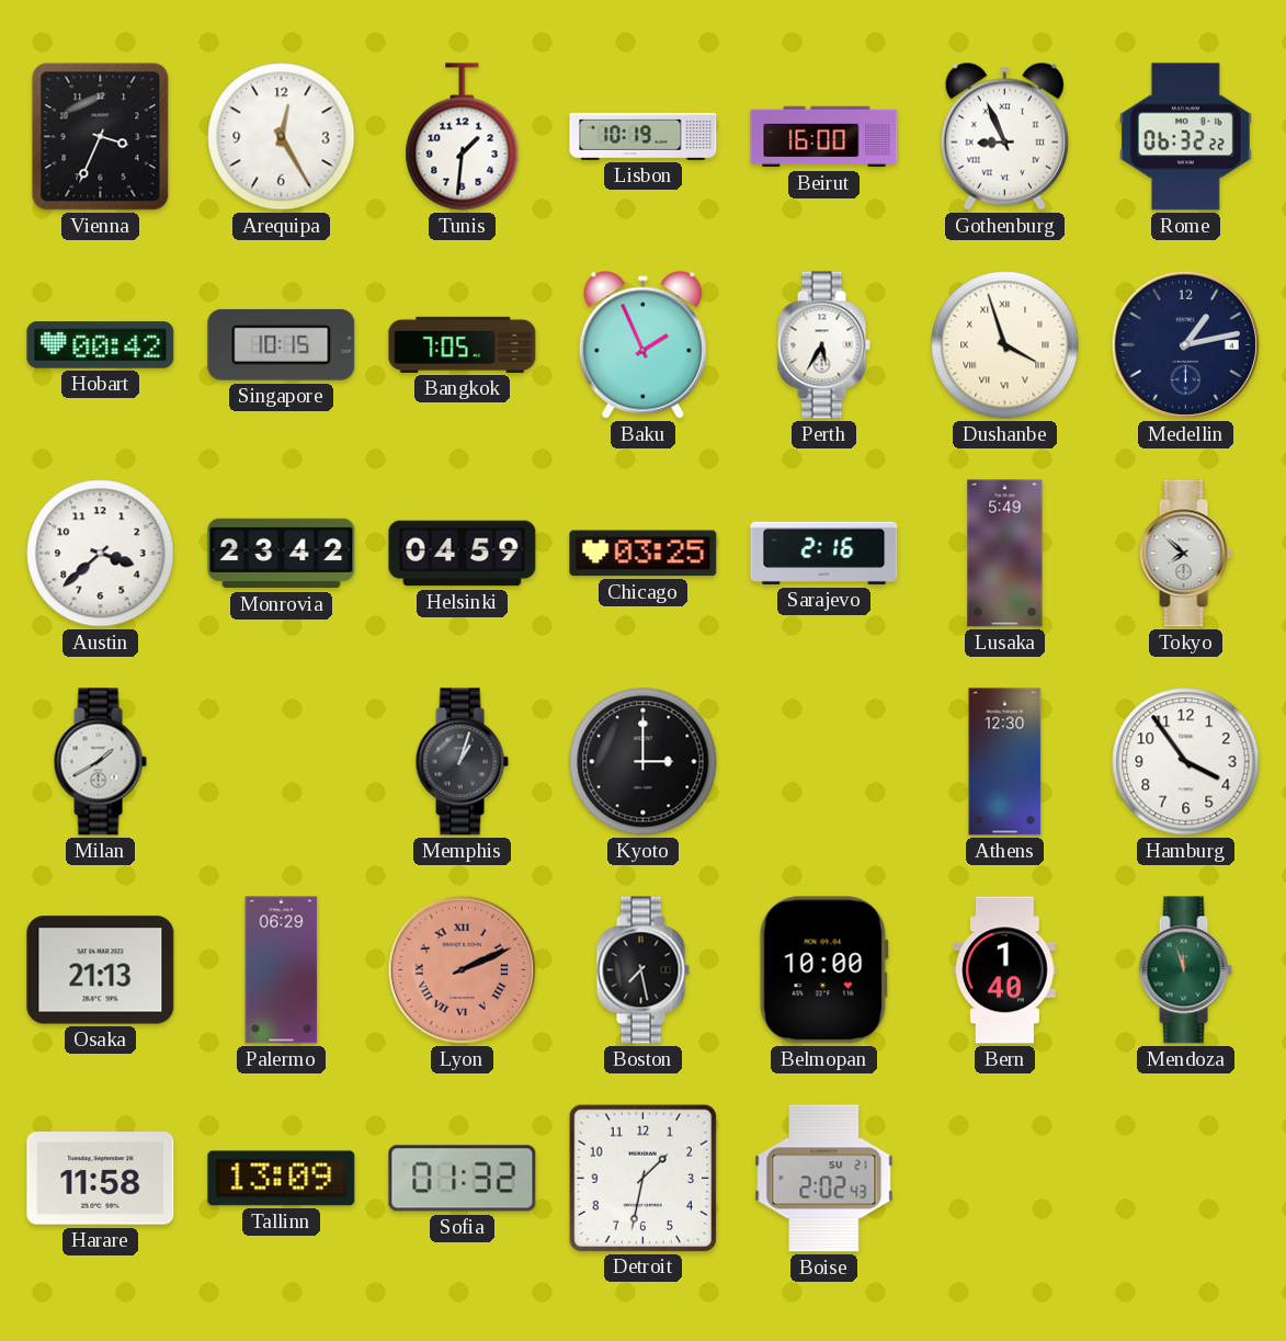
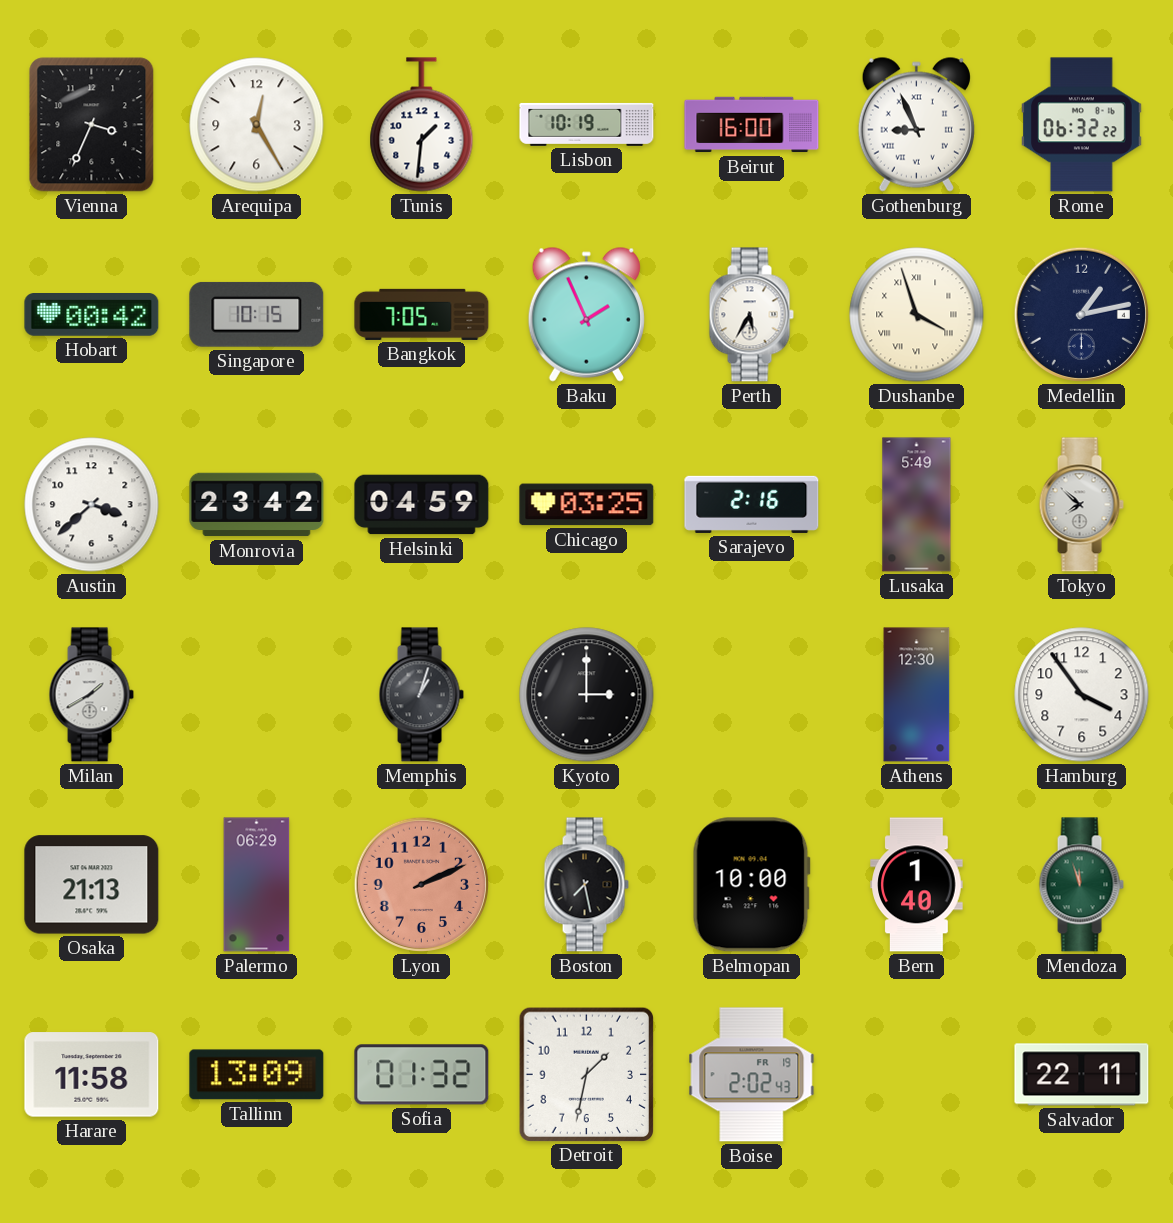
Lyon numerals: Roman -> Arabic (421, 884)
Boise date: SU 21 -> FR 19 (752, 1075)
Salvador: none -> 22:11 (1082, 1075)
